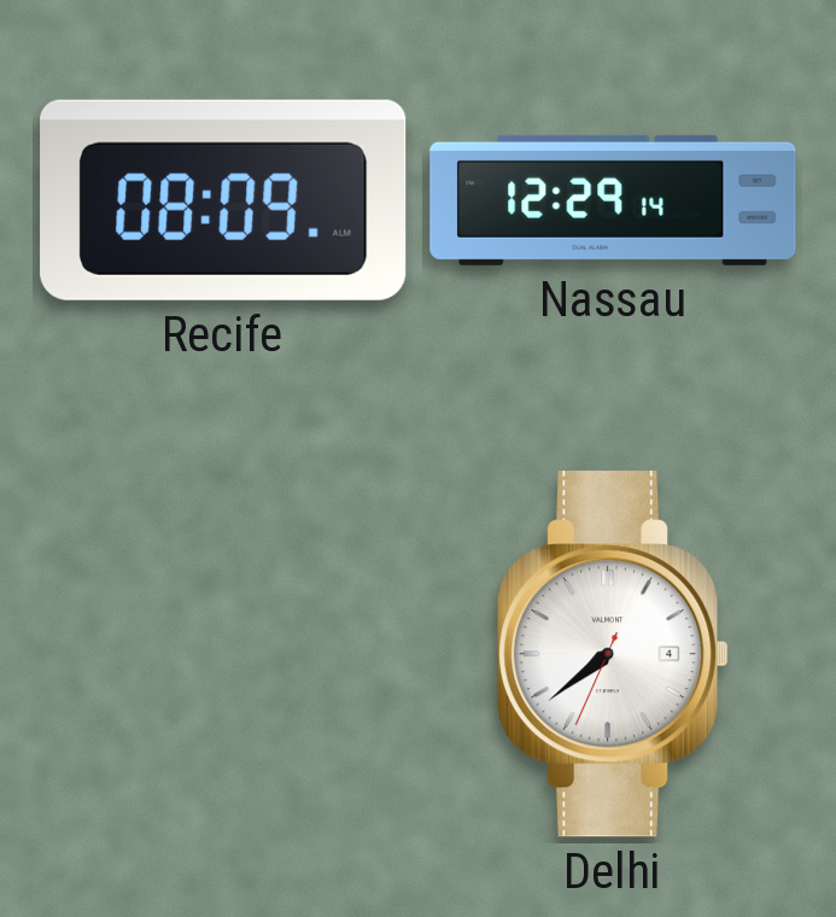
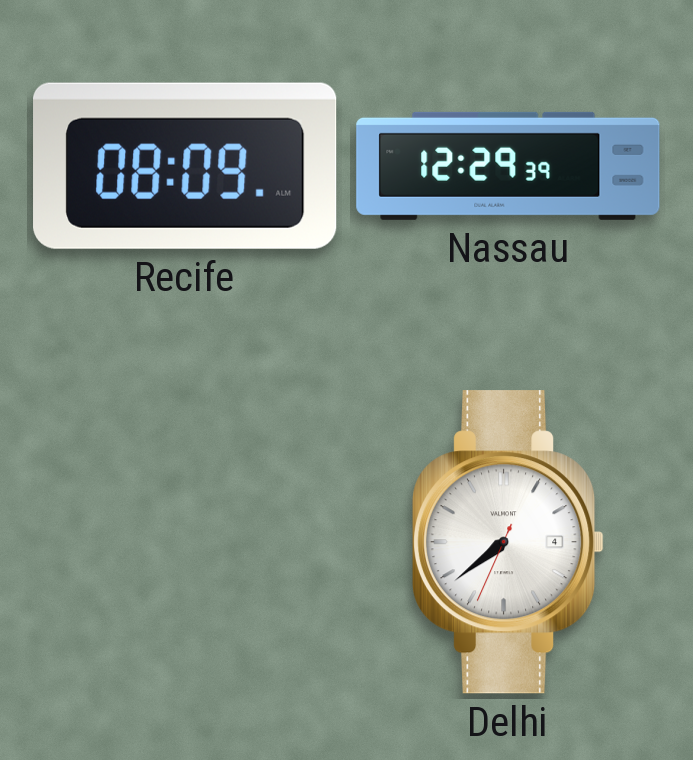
Nassau: 12:29:14 -> 12:29:39 (508, 166)
